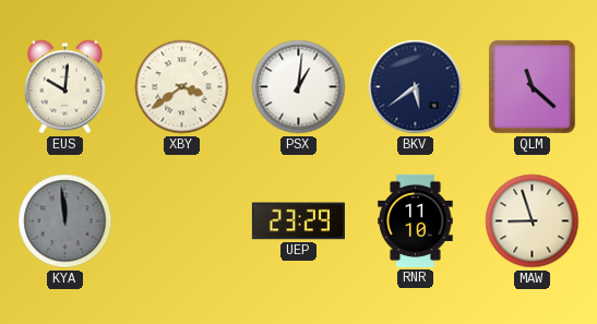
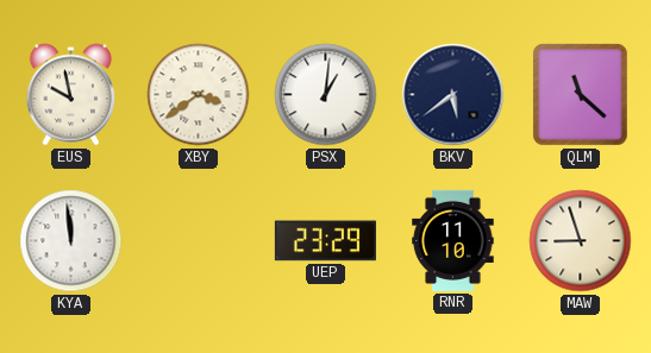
EUS: 10:01 -> 9:58 (71, 95)
KYA dial: grey -> white (71, 241)
